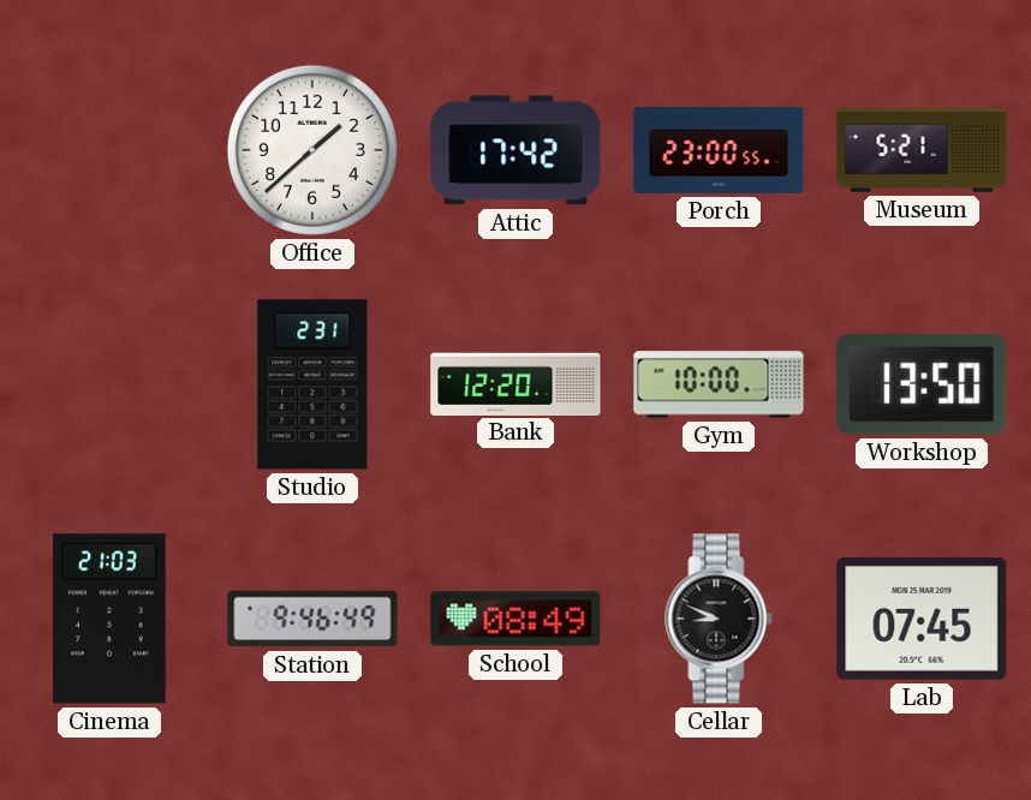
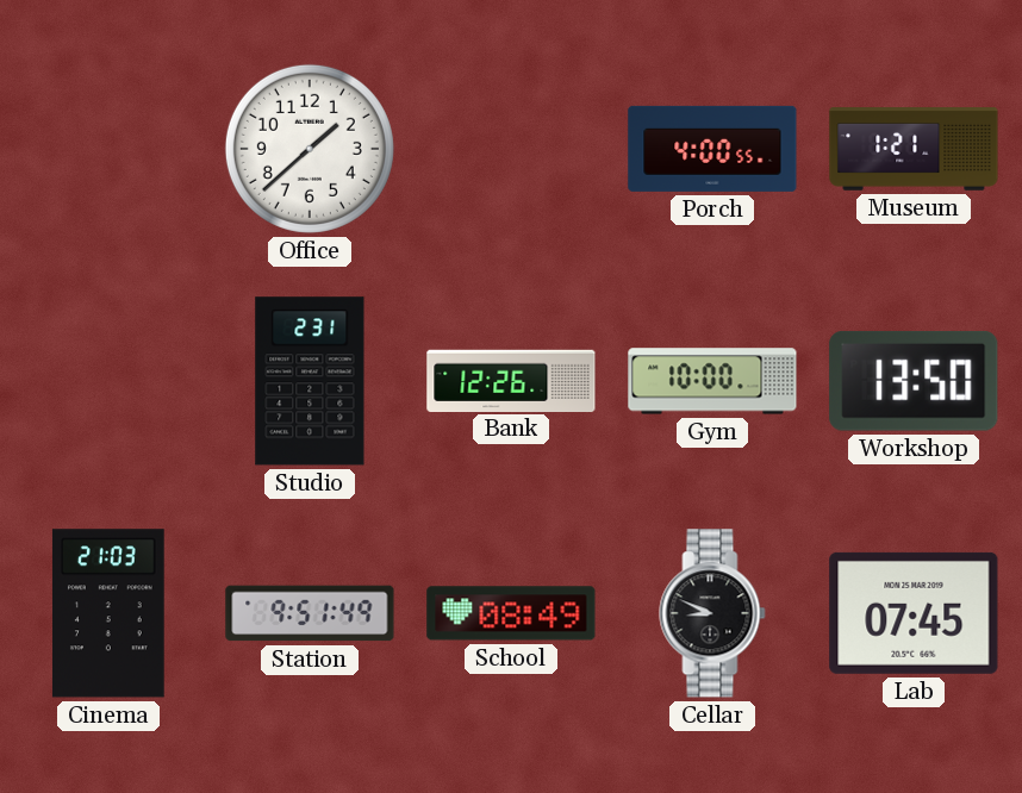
Attic: 17:42 -> none (515, 150)
Porch: 23:00 -> 4:00 (712, 149)
Museum: 5:21 -> 1:21 (914, 149)
Bank: 12:20 -> 12:26 (511, 380)
Station: 9:46 -> 9:51 (310, 613)
